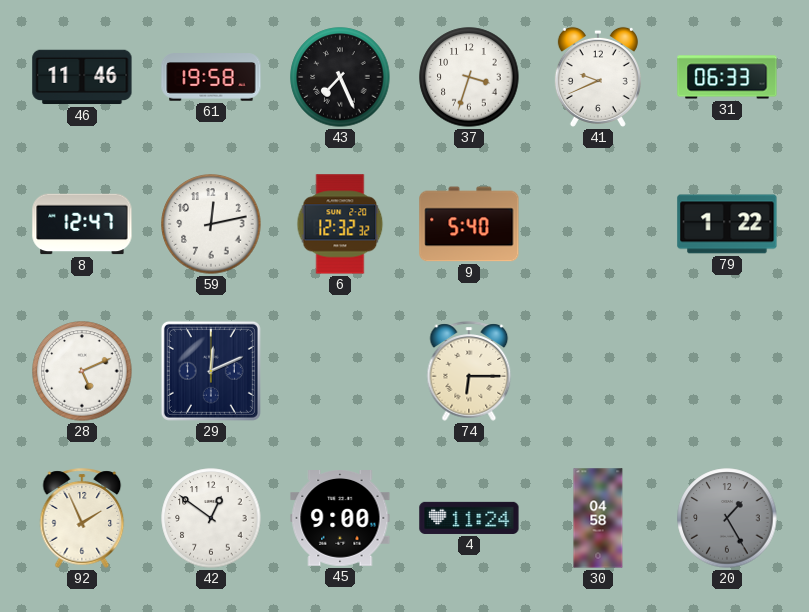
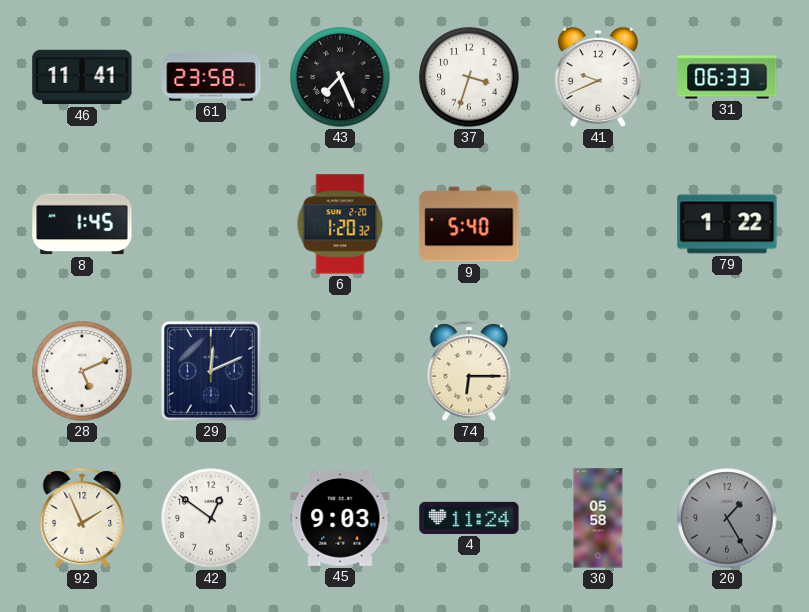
46: 11:46 -> 11:41 (82, 77)
61: 19:58 -> 23:58 (211, 77)
8: 12:47 -> 1:45 (82, 224)
59: 12:13 -> none (211, 224)
6: 12:32 -> 1:20 (340, 224)
45: 9:00 -> 9:03 (340, 519)
30: 04:58 -> 05:58 (598, 518)
